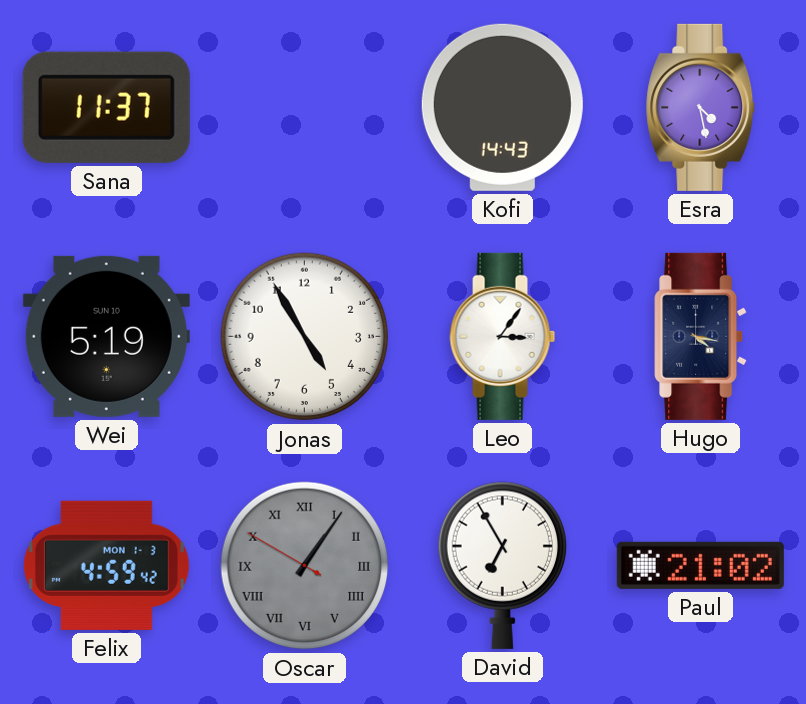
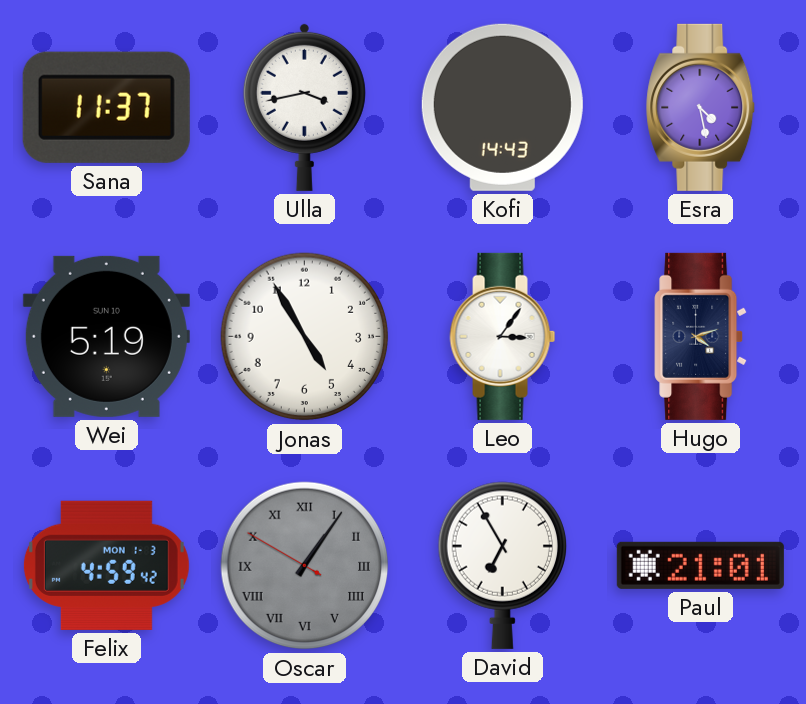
Ulla: none -> 3:43 (304, 107)
Hugo: 4:17 -> 4:12 (701, 336)
Paul: 21:02 -> 21:01 (700, 565)
